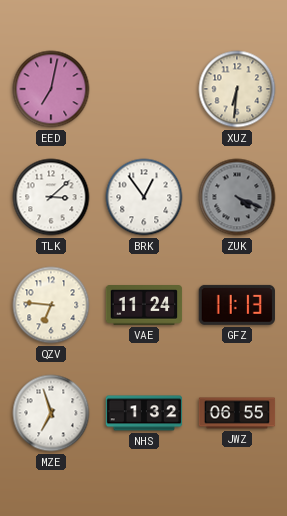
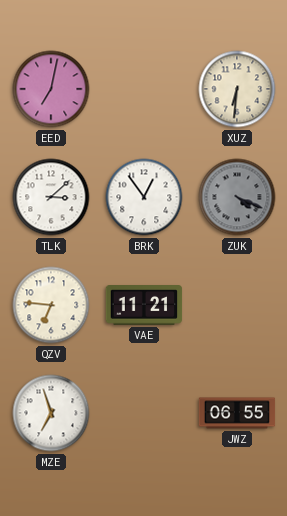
VAE: 11:24 -> 11:21 (144, 306)
GFZ: 11:13 -> none (237, 305)
NHS: 1:32 -> none (144, 413)
